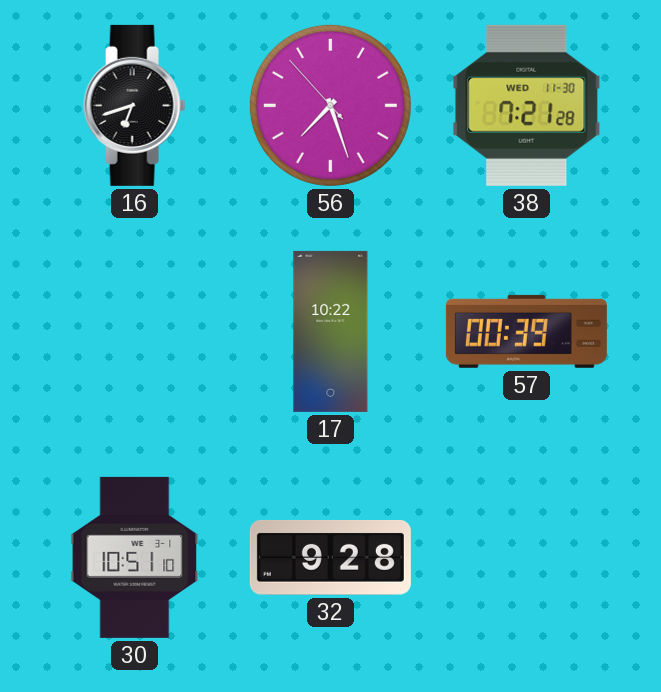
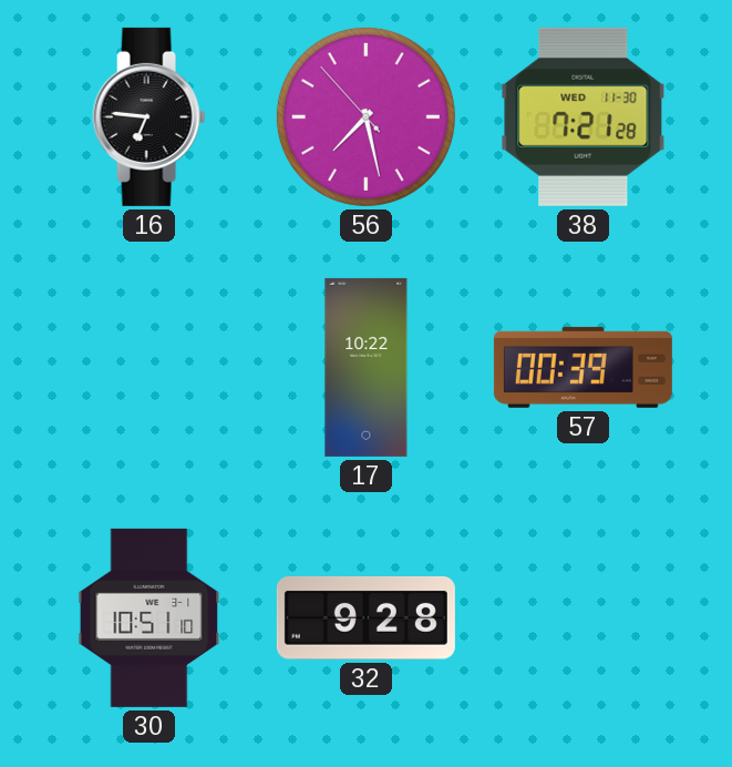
16: 6:42 -> 6:46 (150, 116)
56: 7:26 -> 7:27 (365, 116)
